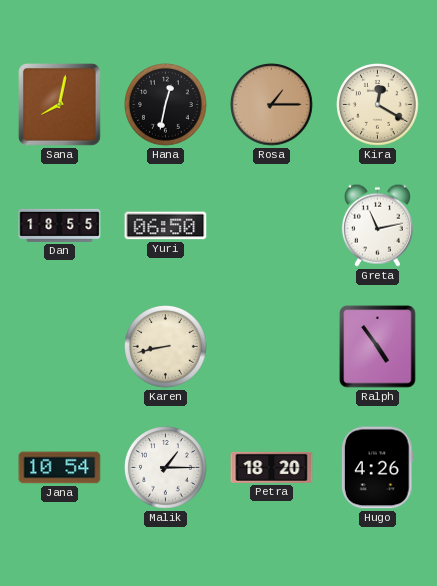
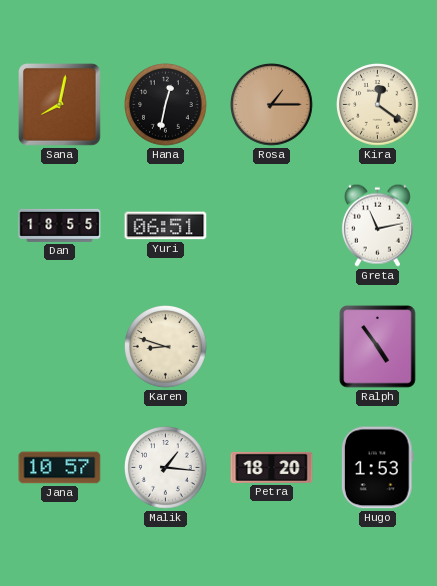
Kira: 12:20 -> 12:21 (378, 105)
Yuri: 06:50 -> 06:51 (166, 226)
Karen: 8:43 -> 8:48 (166, 347)
Jana: 10:54 -> 10:57 (60, 468)
Malik: 1:15 -> 1:16 (166, 468)
Hugo: 4:26 -> 1:53 (377, 468)
